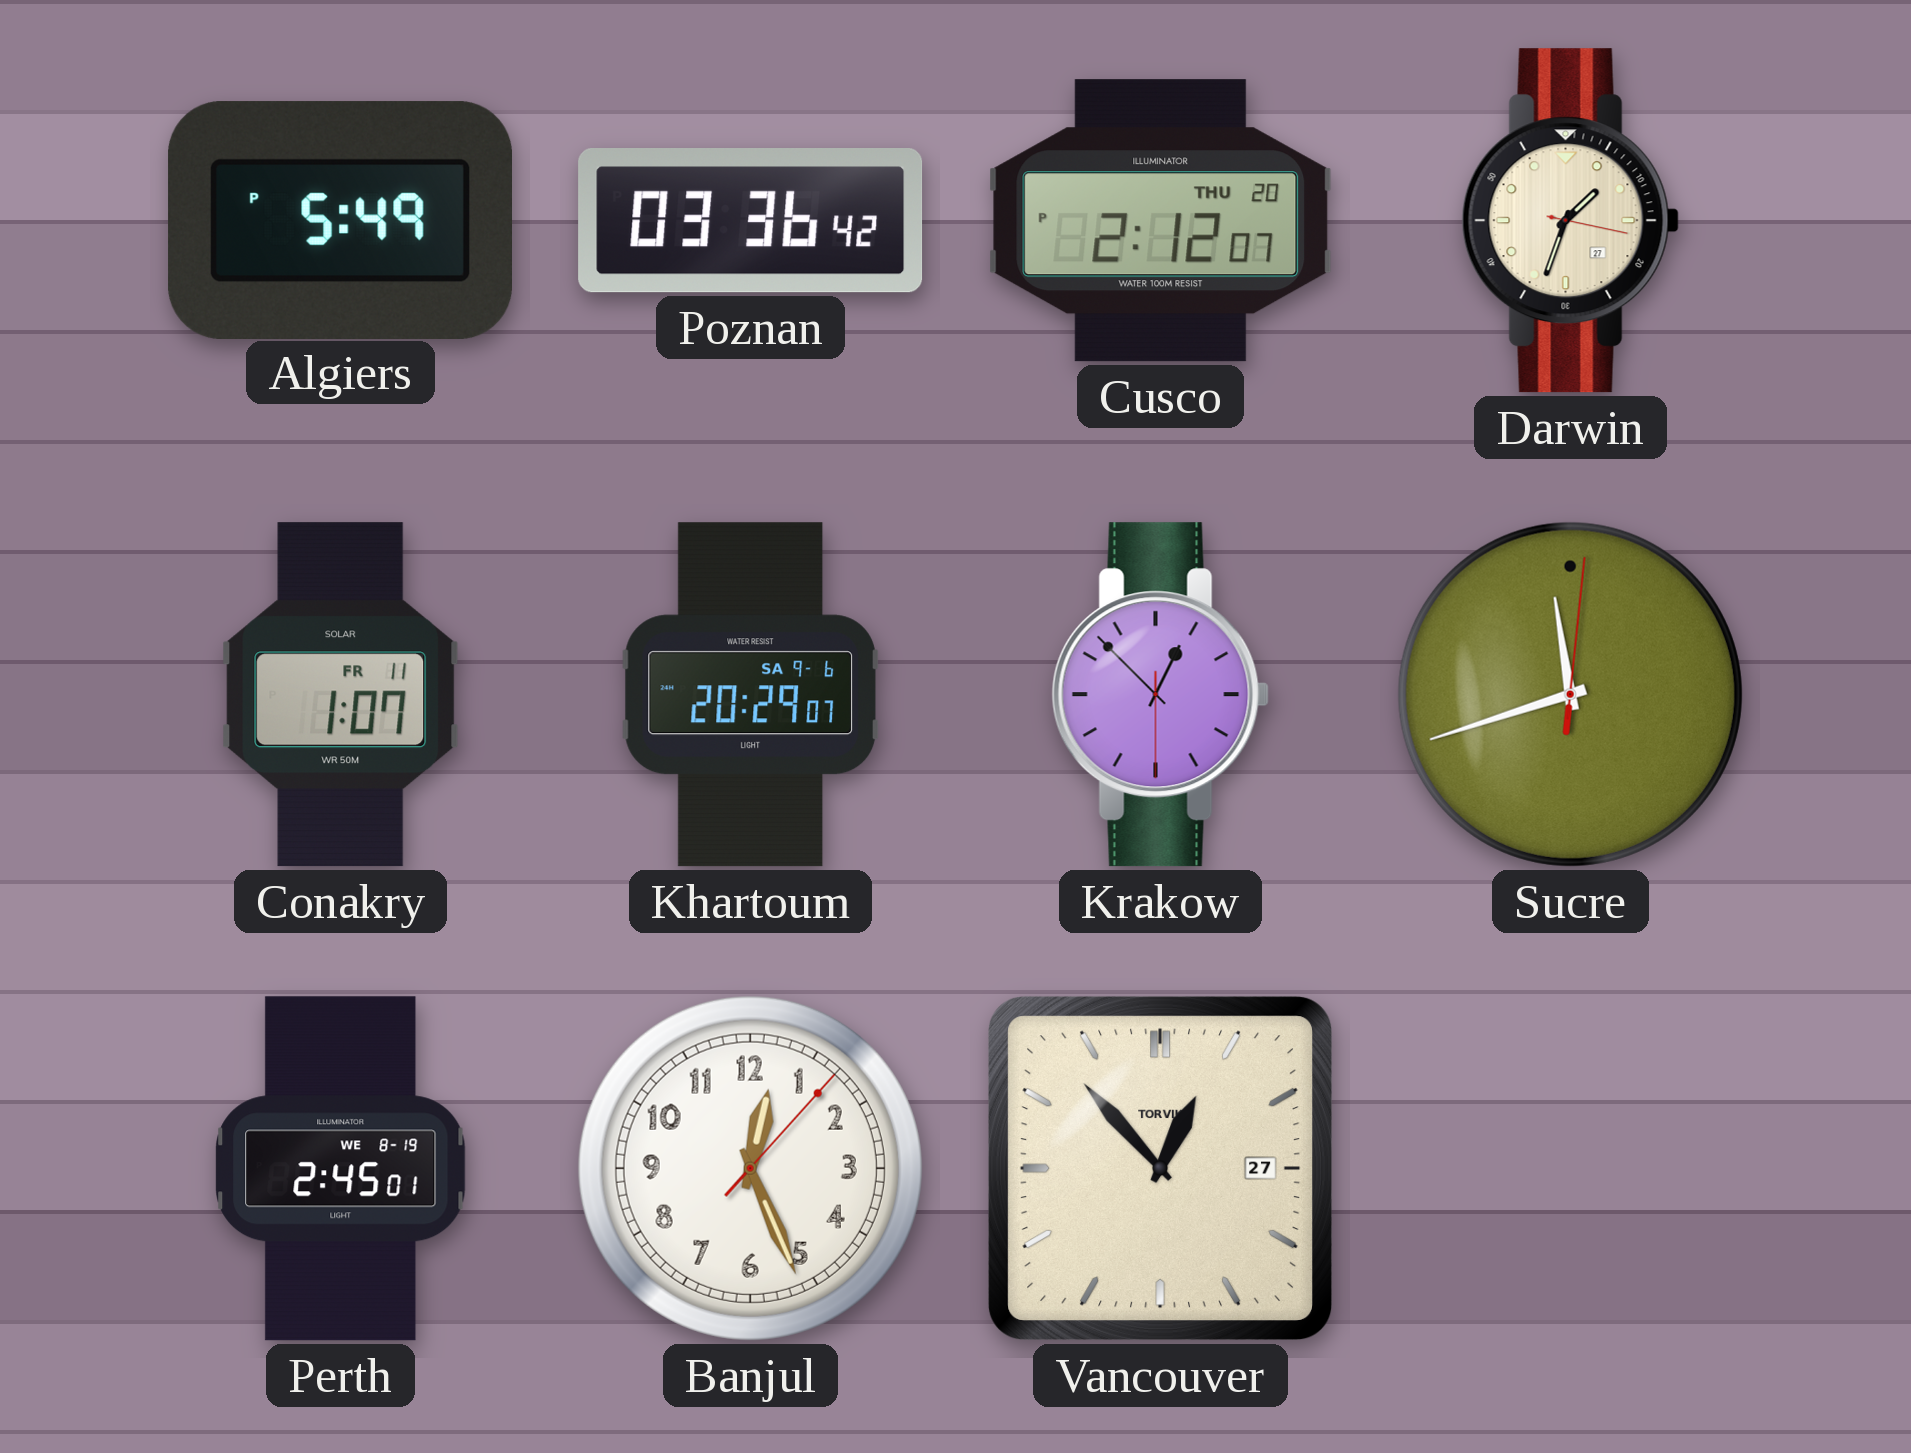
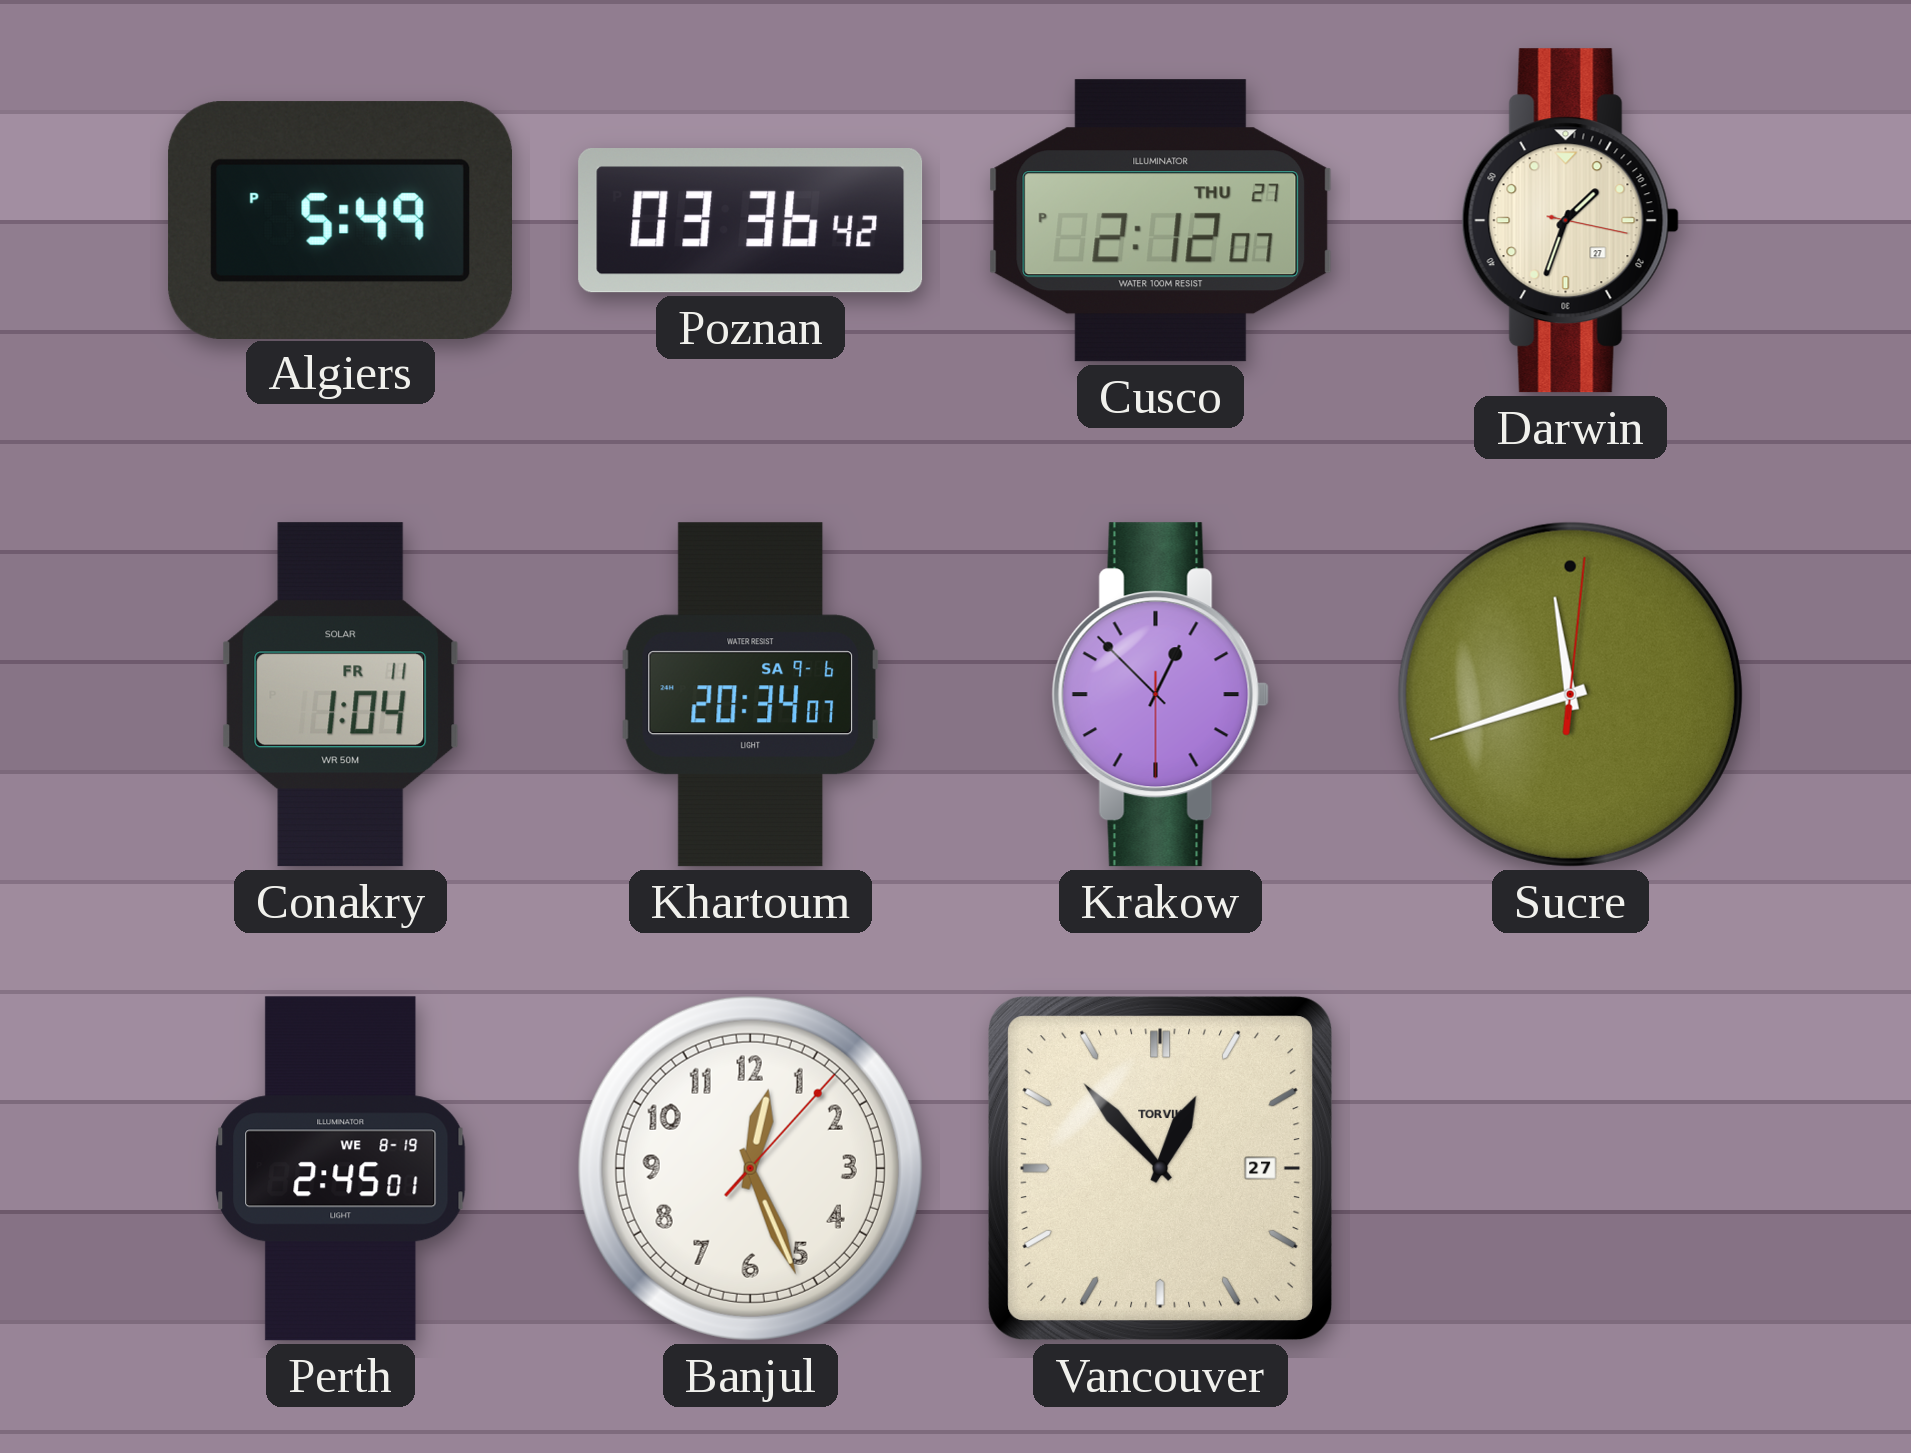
Cusco date: THU 20 -> THU 27 (1161, 221)
Conakry: 1:07 -> 1:04 (341, 695)
Khartoum: 20:29 -> 20:34 (750, 695)
